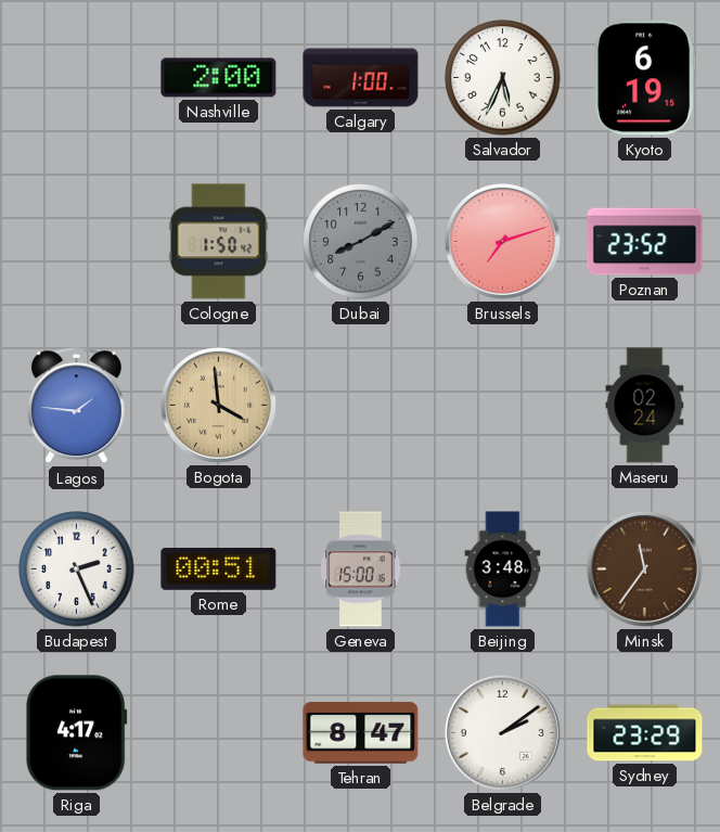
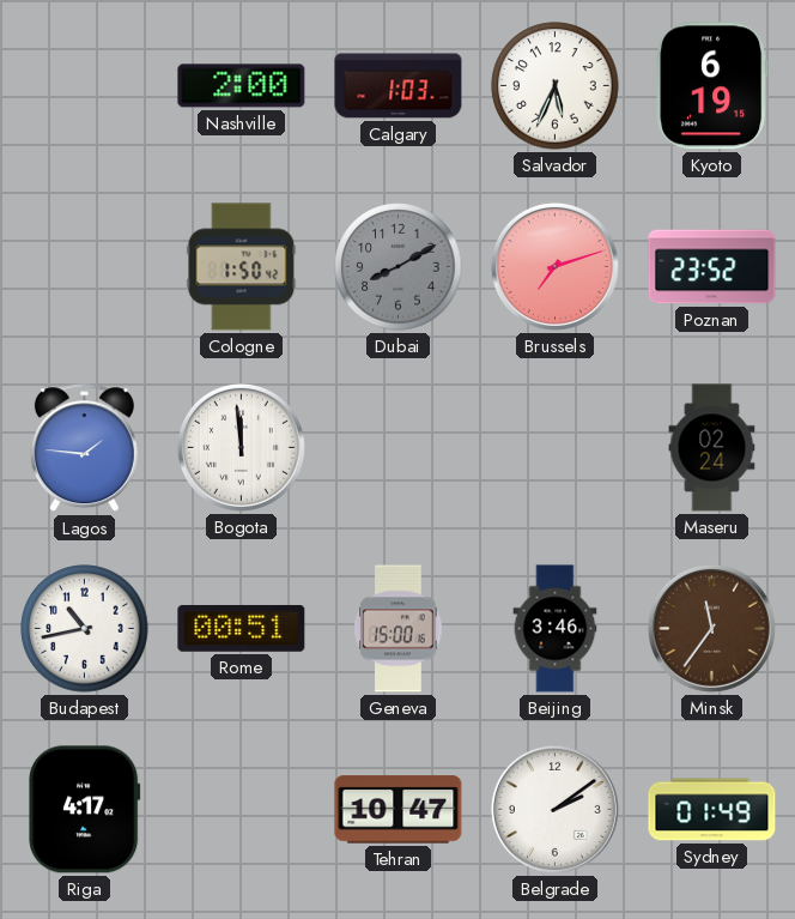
Calgary: 1:00 -> 1:03 (399, 86)
Bogota: 3:59 -> 11:59 (241, 447)
Bogota dial: champagne -> white (241, 447)
Budapest: 2:26 -> 10:43 (85, 629)
Beijing: 3:48 -> 3:46 (556, 629)
Tehran: 8:47 -> 10:47 (399, 810)
Sydney: 23:29 -> 01:49 (712, 810)
